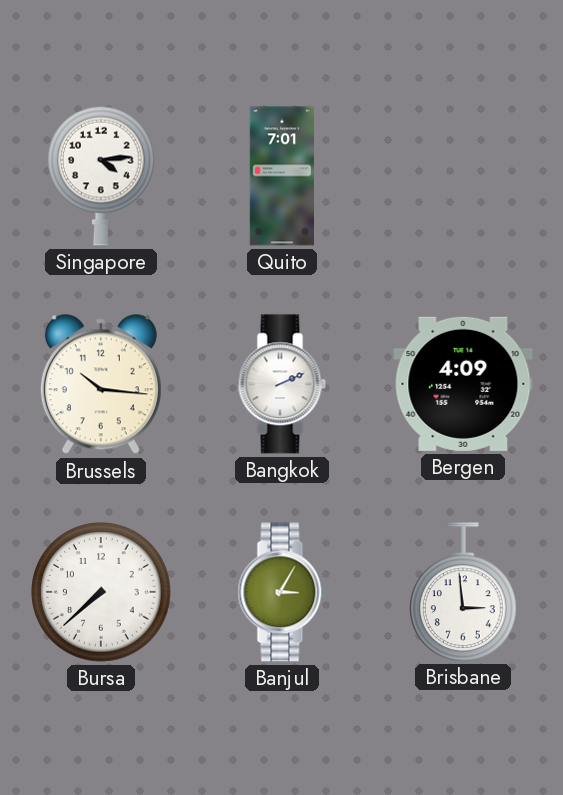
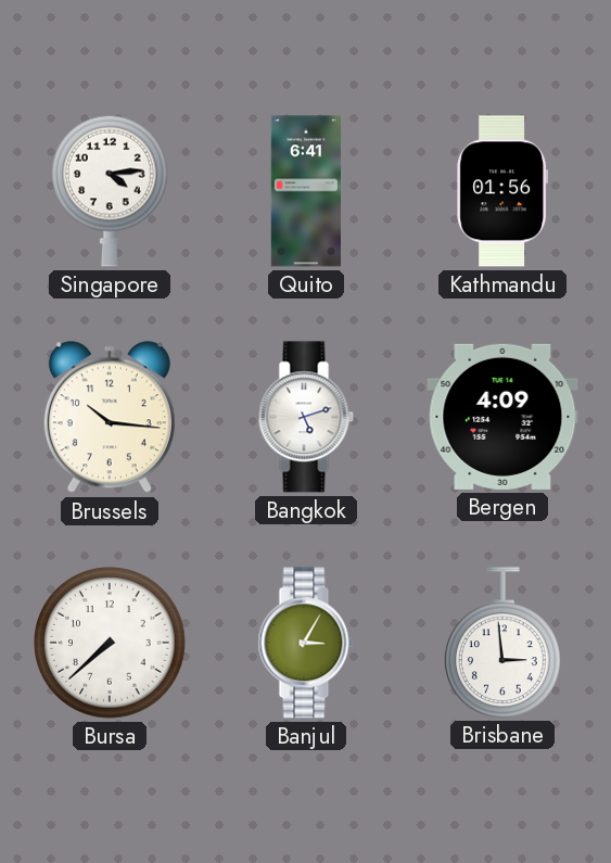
Quito: 7:01 -> 6:41 (306, 191)
Kathmandu: none -> 01:56 (502, 191)
Bangkok: 2:11 -> 5:12 (306, 417)
